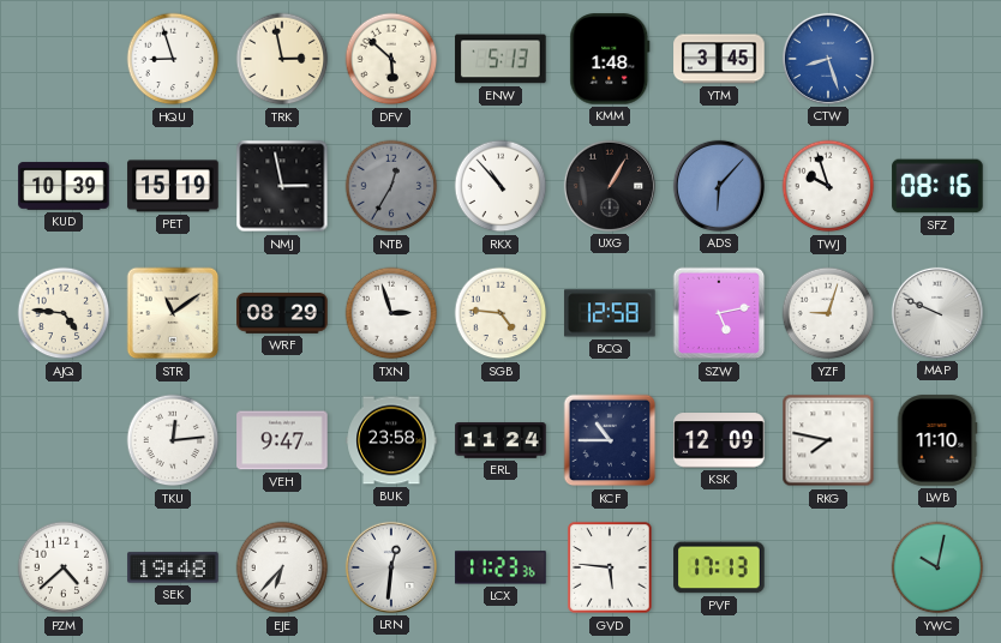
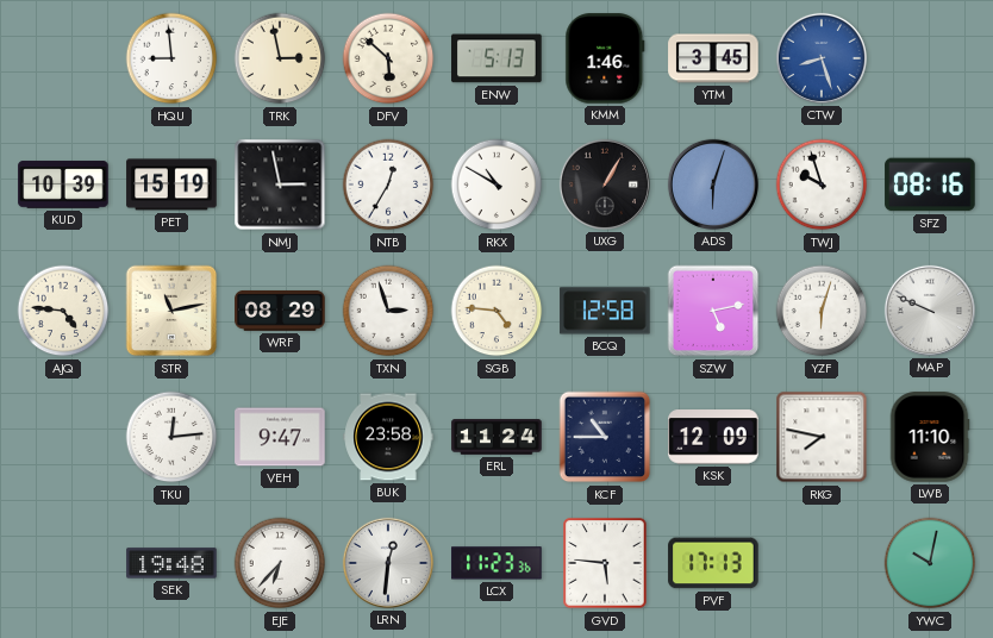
HQU: 8:57 -> 8:59 (171, 58)
KMM: 1:48 -> 1:46 (605, 58)
NTB dial: grey -> white (388, 184)
RKX: 10:53 -> 10:50 (496, 184)
ADS: 6:07 -> 6:03 (713, 184)
STR: 11:09 -> 11:13 (171, 311)
YZF: 9:03 -> 6:03 (822, 311)
PZM: 4:38 -> none (64, 567)
